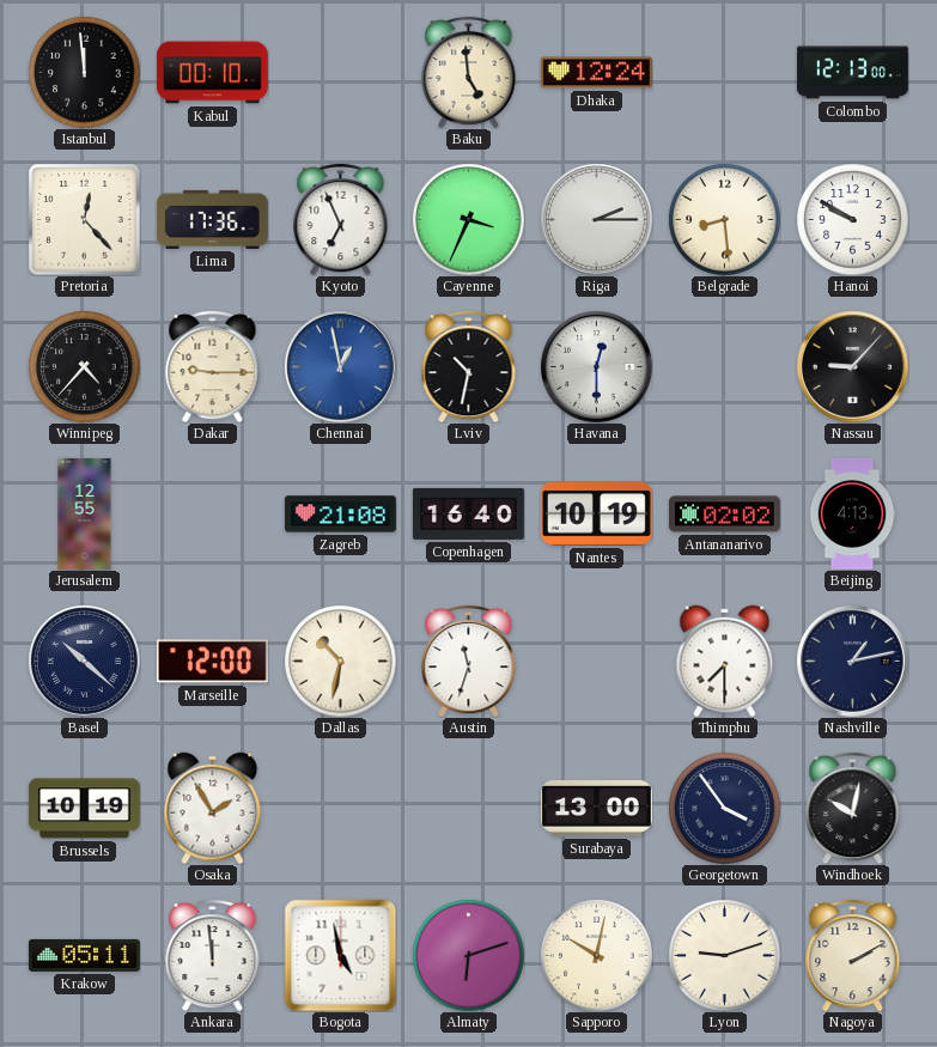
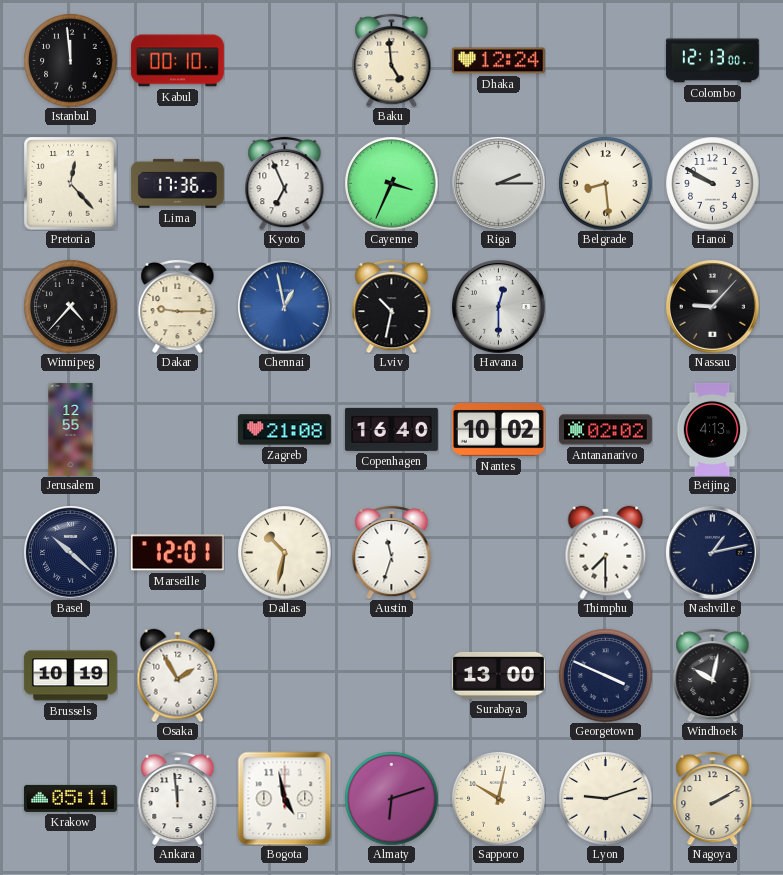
Nantes: 10:19 -> 10:02 (498, 430)
Marseille: 12:00 -> 12:01 (177, 553)
Georgetown: 3:54 -> 3:49 (605, 675)
